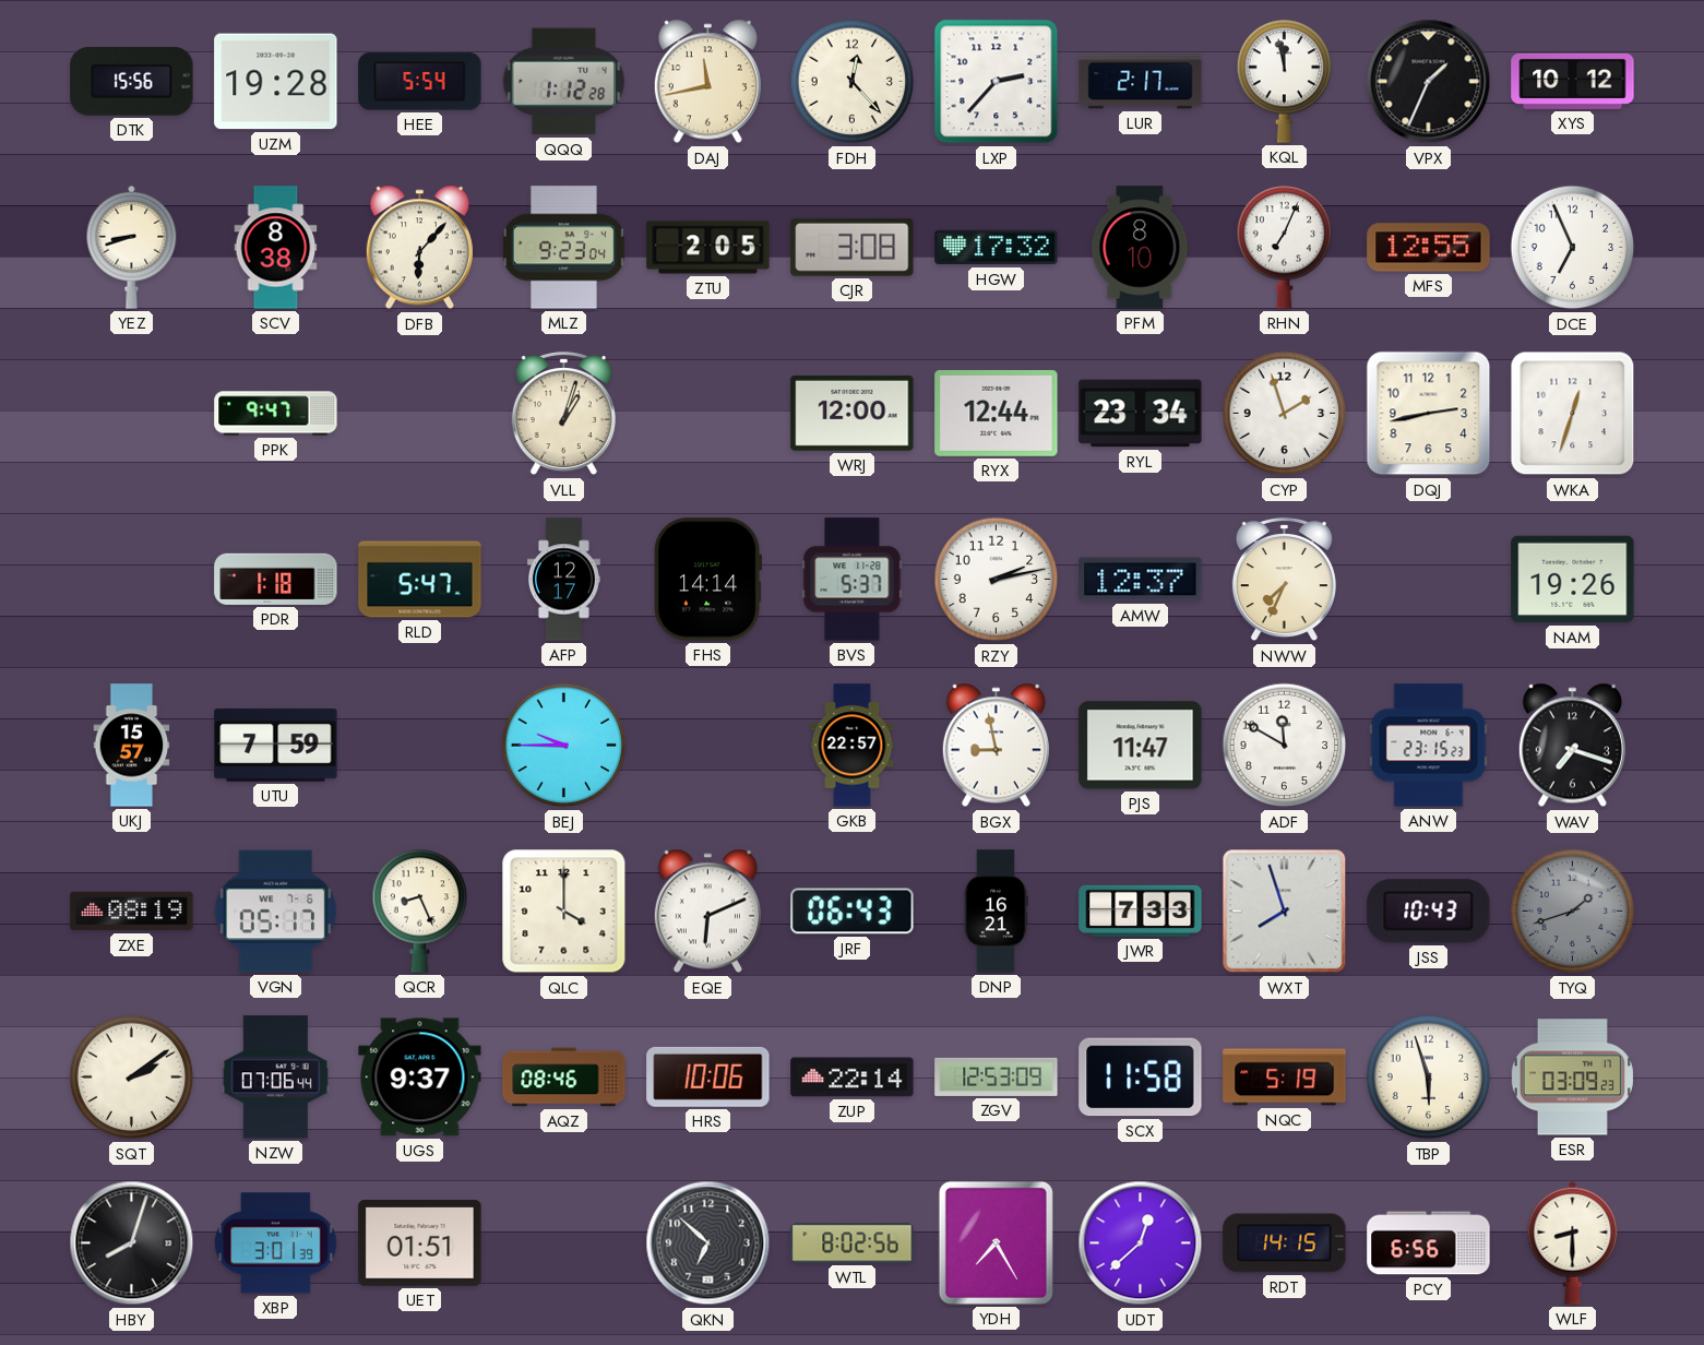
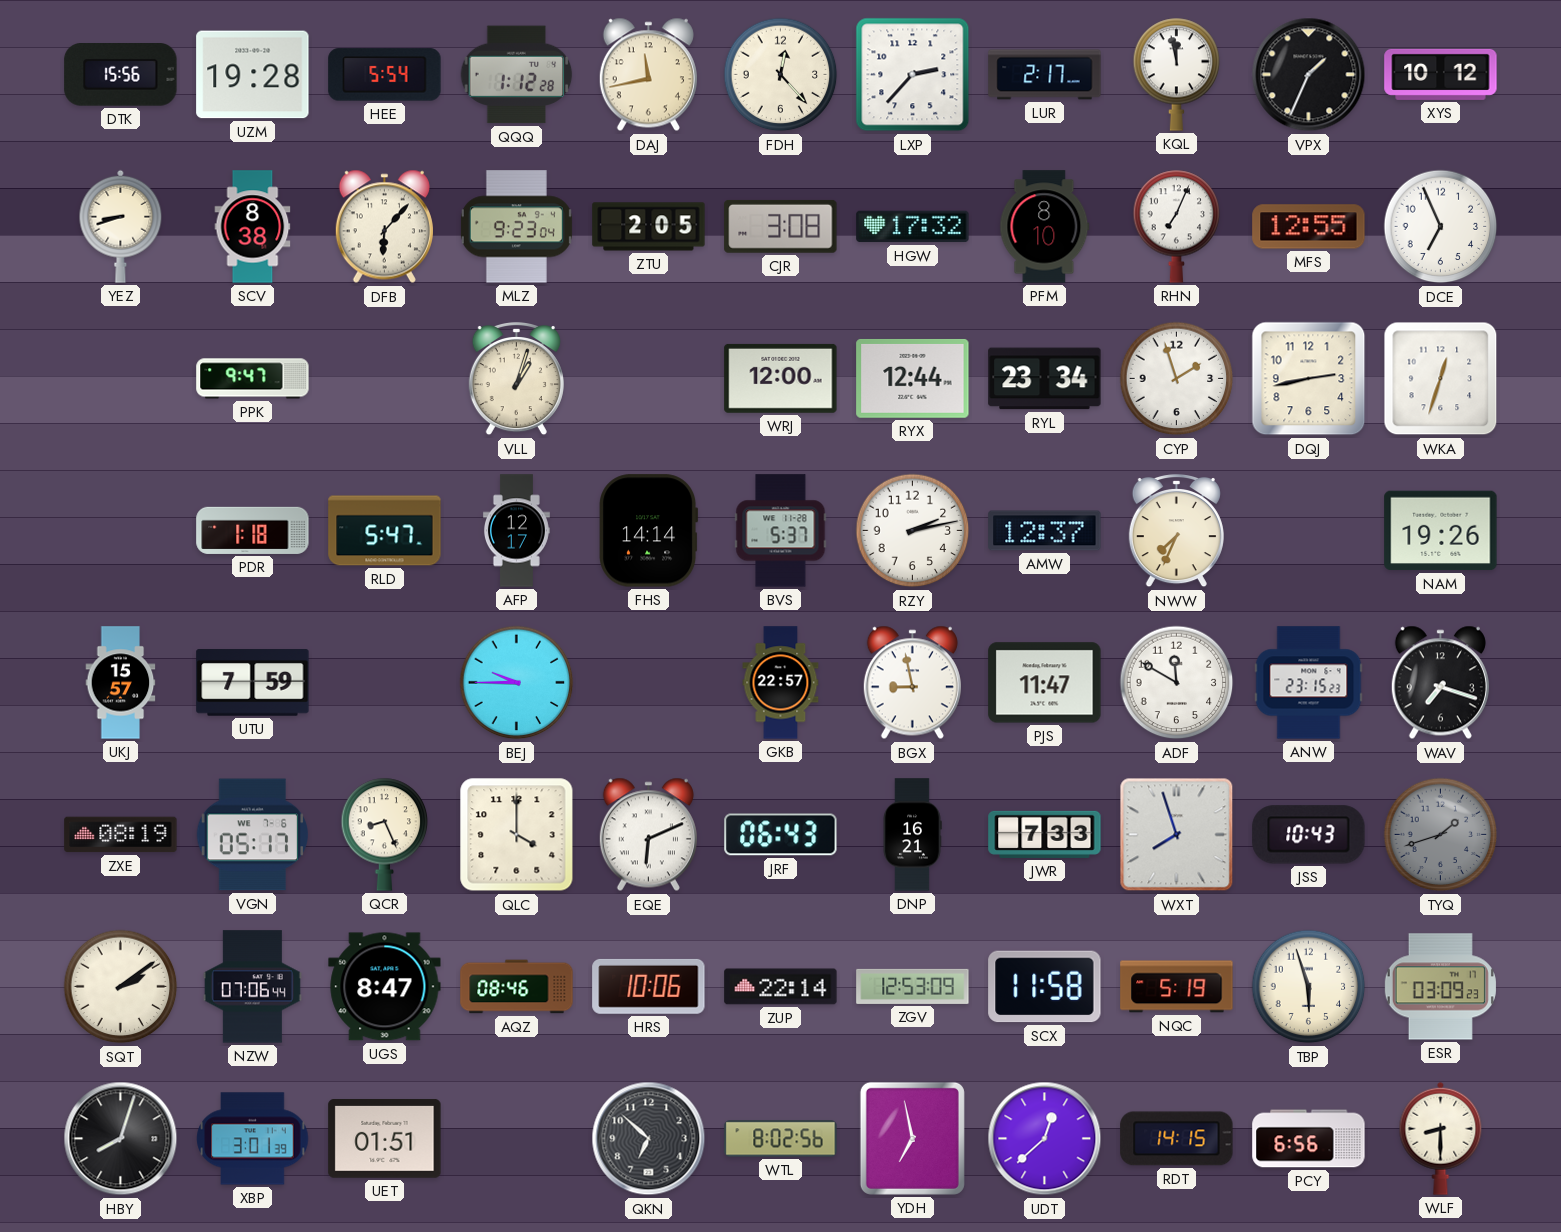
UGS: 9:37 -> 8:47 (385, 987)
YDH: 7:25 -> 6:58 (912, 1138)
